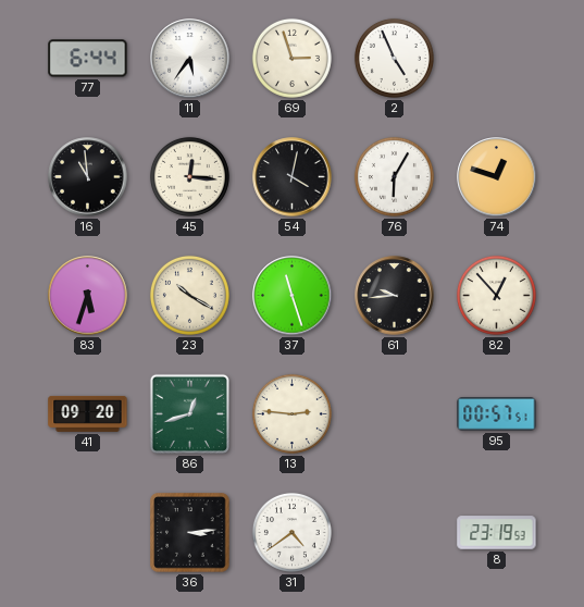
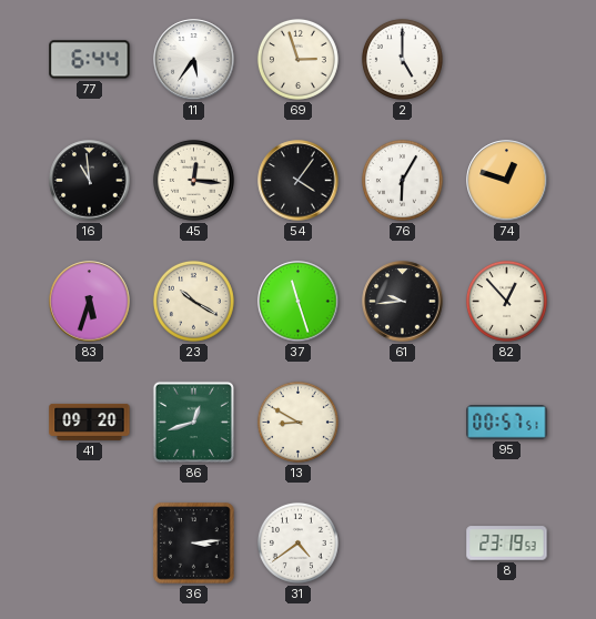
2: 4:56 -> 5:00 (402, 59)
54: 4:02 -> 4:06 (299, 181)
13: 2:46 -> 8:50 (297, 422)
